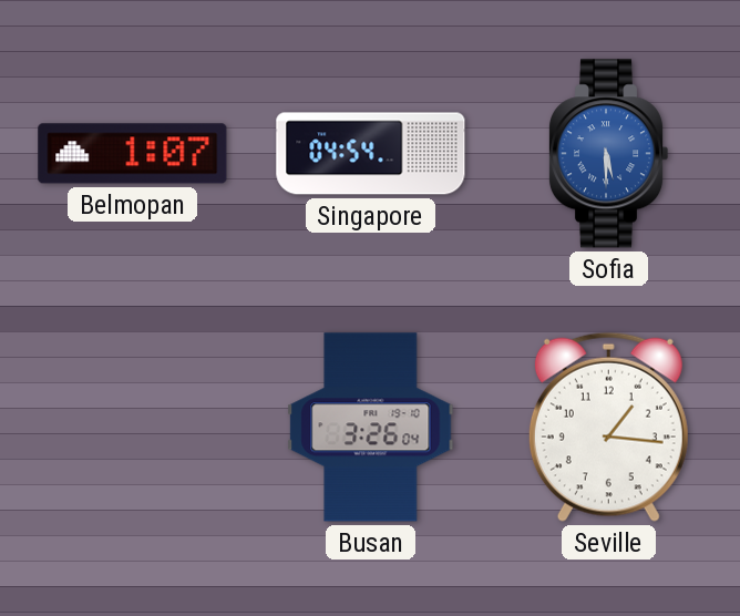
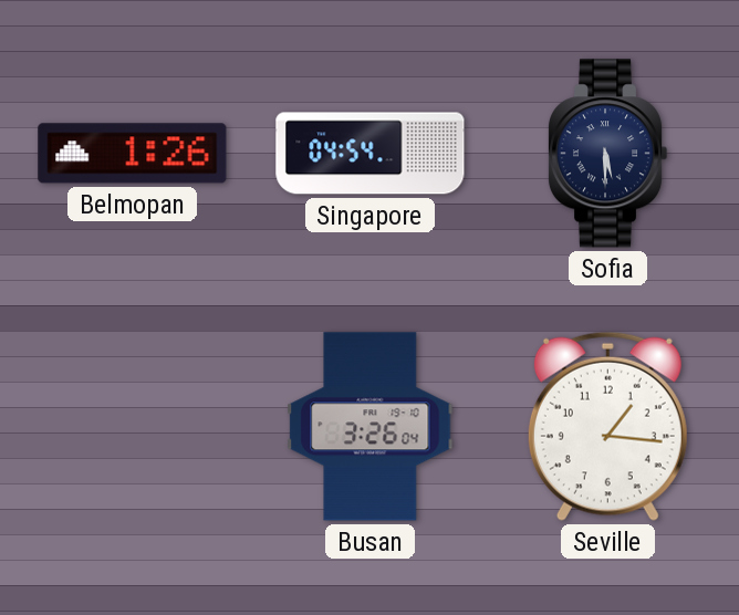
Belmopan: 1:07 -> 1:26 (133, 154)
Sofia dial: blue -> navy (607, 154)
